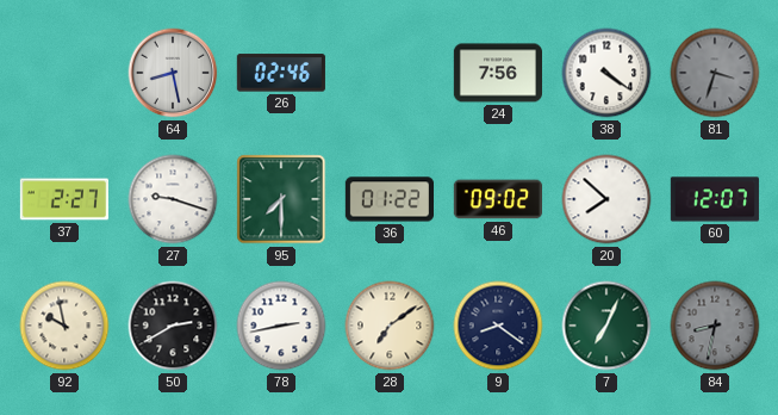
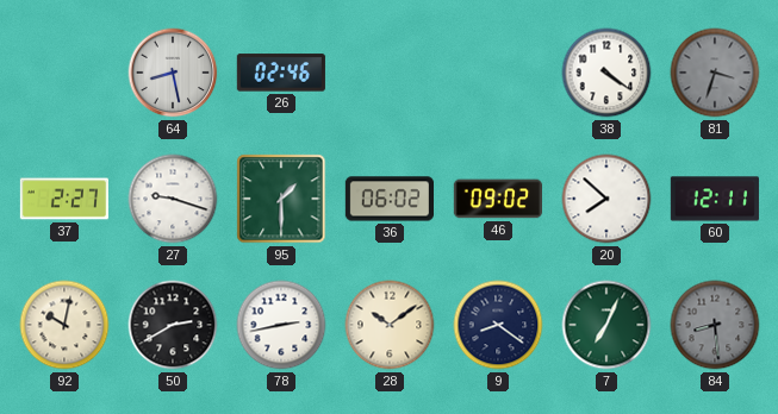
24: 7:56 -> none (497, 73)
95: 7:30 -> 1:30 (281, 199)
36: 01:22 -> 06:02 (388, 199)
60: 12:07 -> 12:11 (715, 199)
92: 9:58 -> 10:02 (64, 325)
28: 7:09 -> 10:09 (390, 325)
84: 8:32 -> 8:29 (715, 325)
